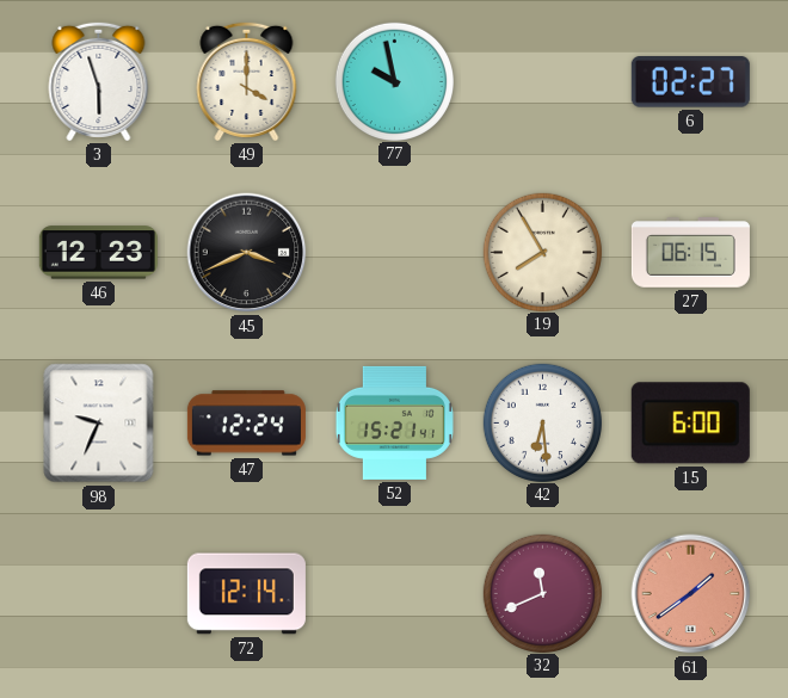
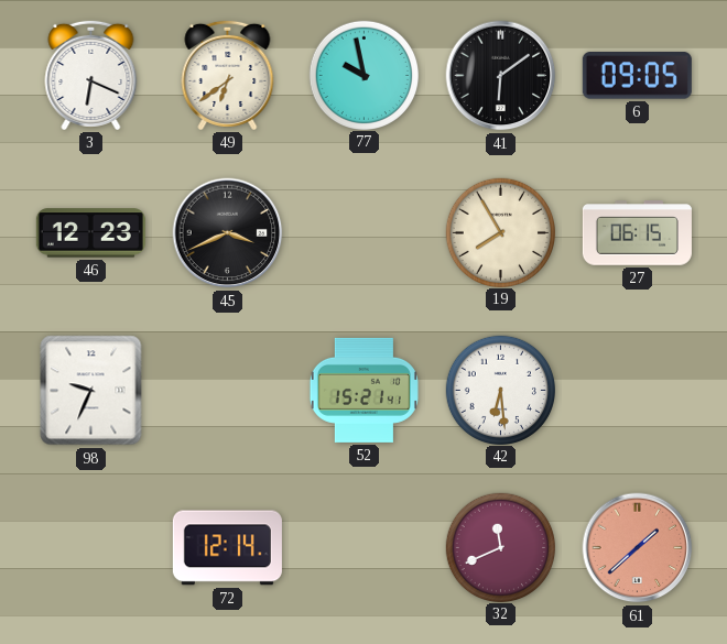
3: 5:57 -> 6:19 (91, 75)
49: 4:00 -> 6:39 (228, 75)
41: none -> 6:09 (501, 76)
6: 02:27 -> 09:05 (637, 76)
47: 12:24 -> none (246, 424)
15: 6:00 -> none (690, 424)
61: 1:39 -> 1:38 (638, 548)
